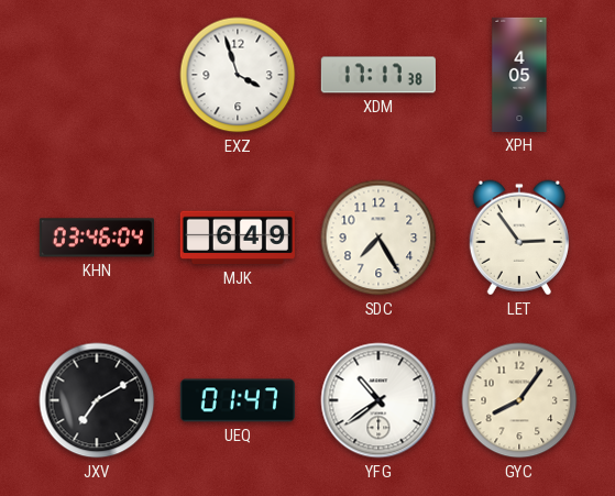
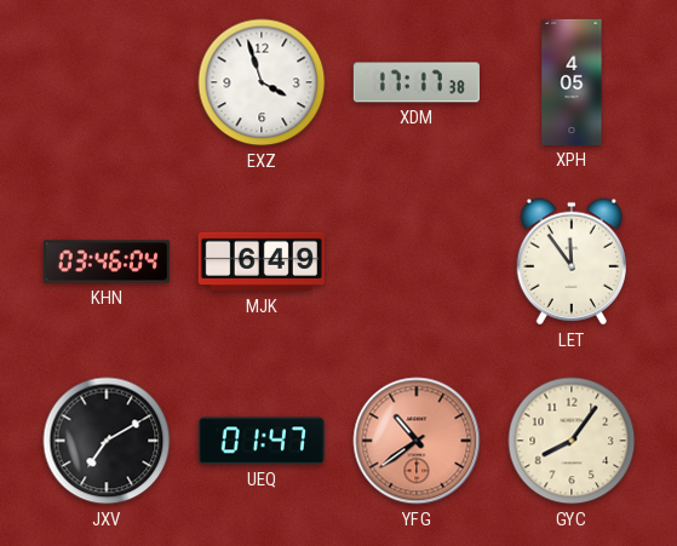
SDC: 7:25 -> none (378, 238)
LET: 2:54 -> 11:54 (572, 261)
YFG dial: white -> salmon (417, 441)
